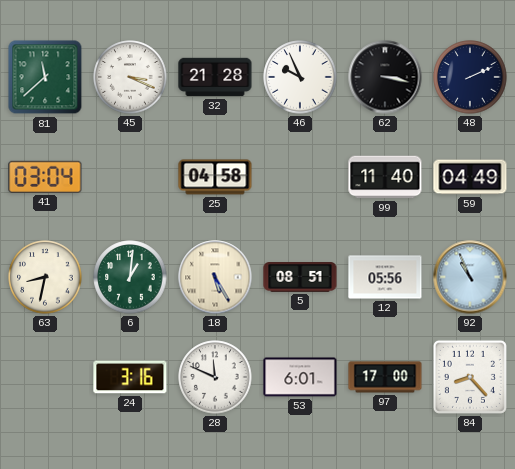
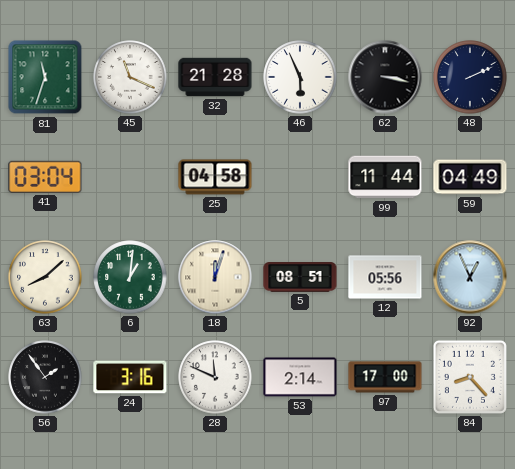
81: 11:38 -> 11:33 (45, 77)
45: 3:19 -> 11:19 (130, 77)
46: 9:56 -> 5:56 (300, 77)
99: 11:40 -> 11:44 (385, 177)
63: 8:32 -> 8:08 (45, 277)
18: 5:25 -> 12:03 (215, 277)
92: 10:56 -> 12:56 (470, 277)
56: none -> 1:54 (45, 377)
53: 6:01 -> 2:14 (300, 377)
